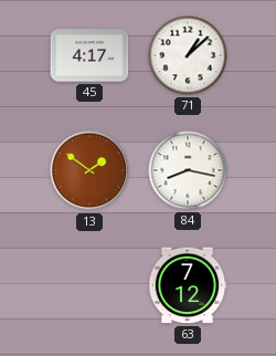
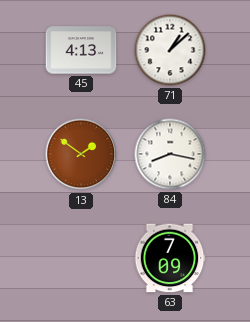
45: 4:17 -> 4:13 (81, 50)
63: 7:12 -> 7:09 (170, 258)
